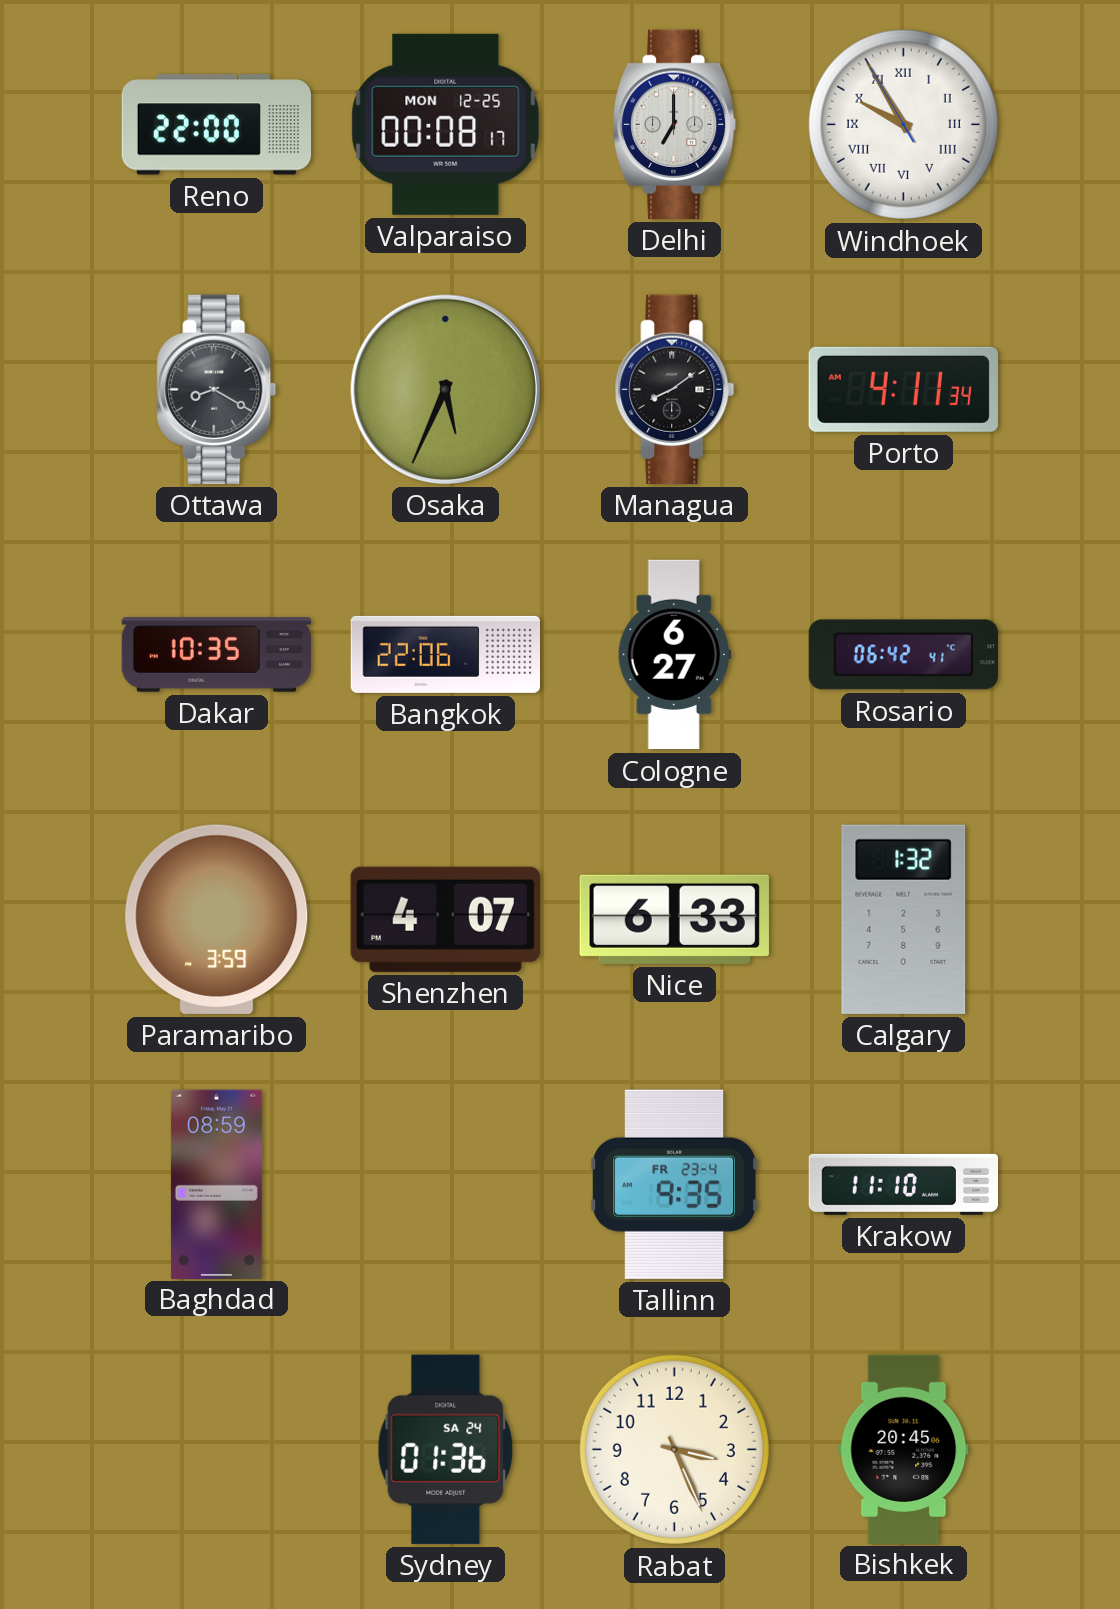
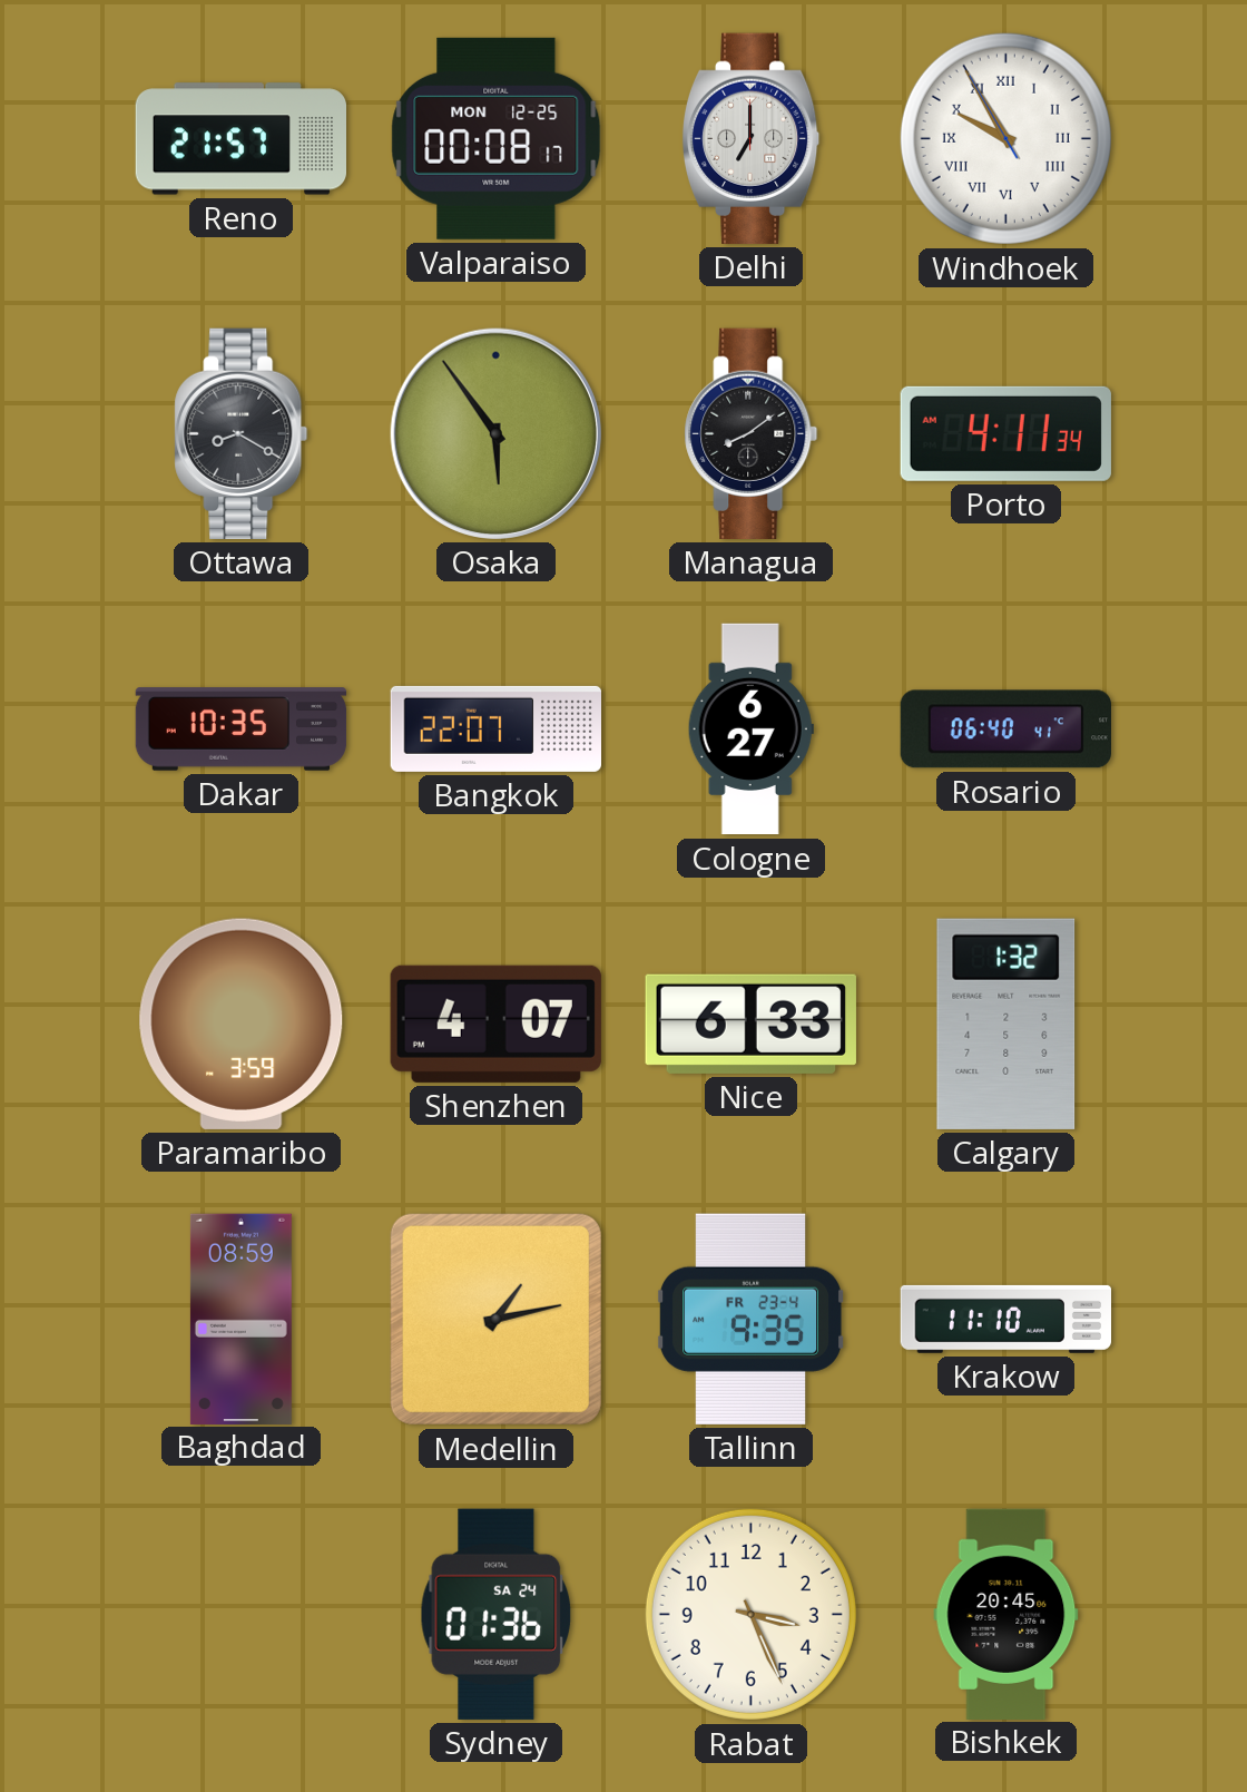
Reno: 22:00 -> 21:57 (240, 139)
Osaka: 5:34 -> 5:54 (495, 433)
Bangkok: 22:06 -> 22:07 (497, 728)
Rosario: 06:42 -> 06:40 (1005, 729)
Medellin: none -> 1:13 (495, 1319)
